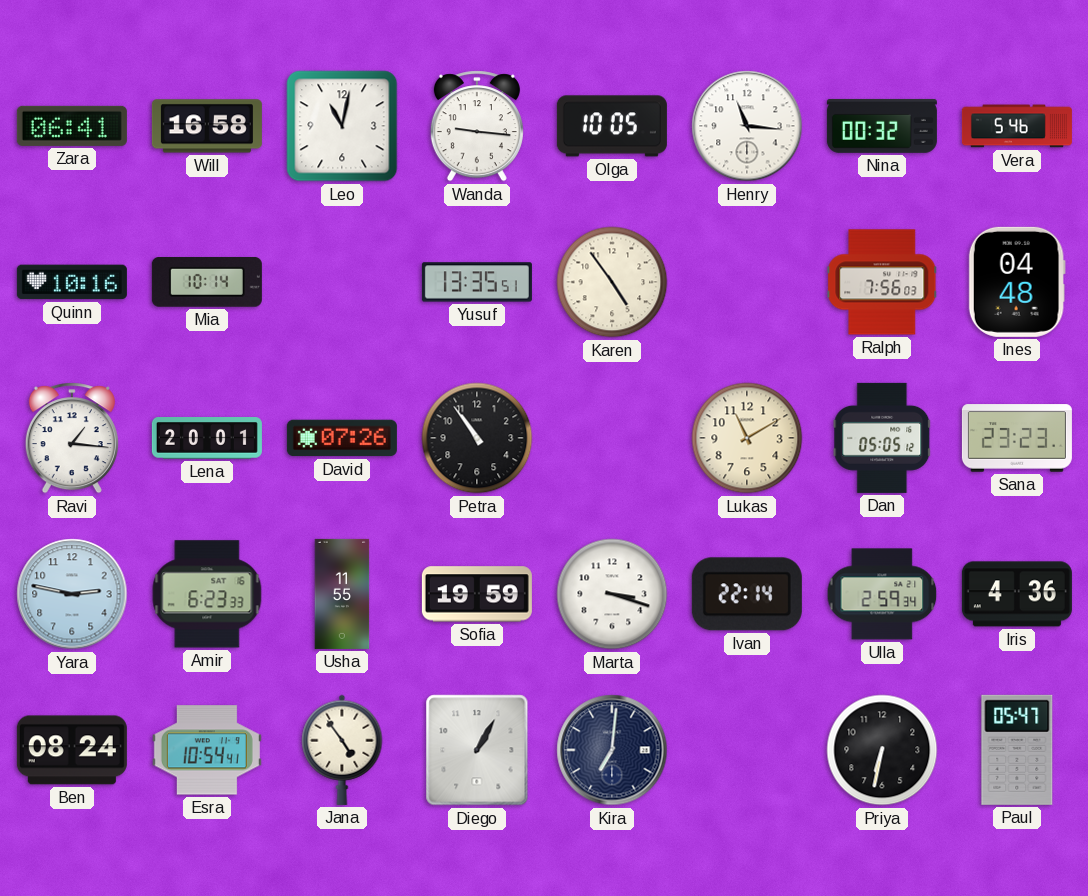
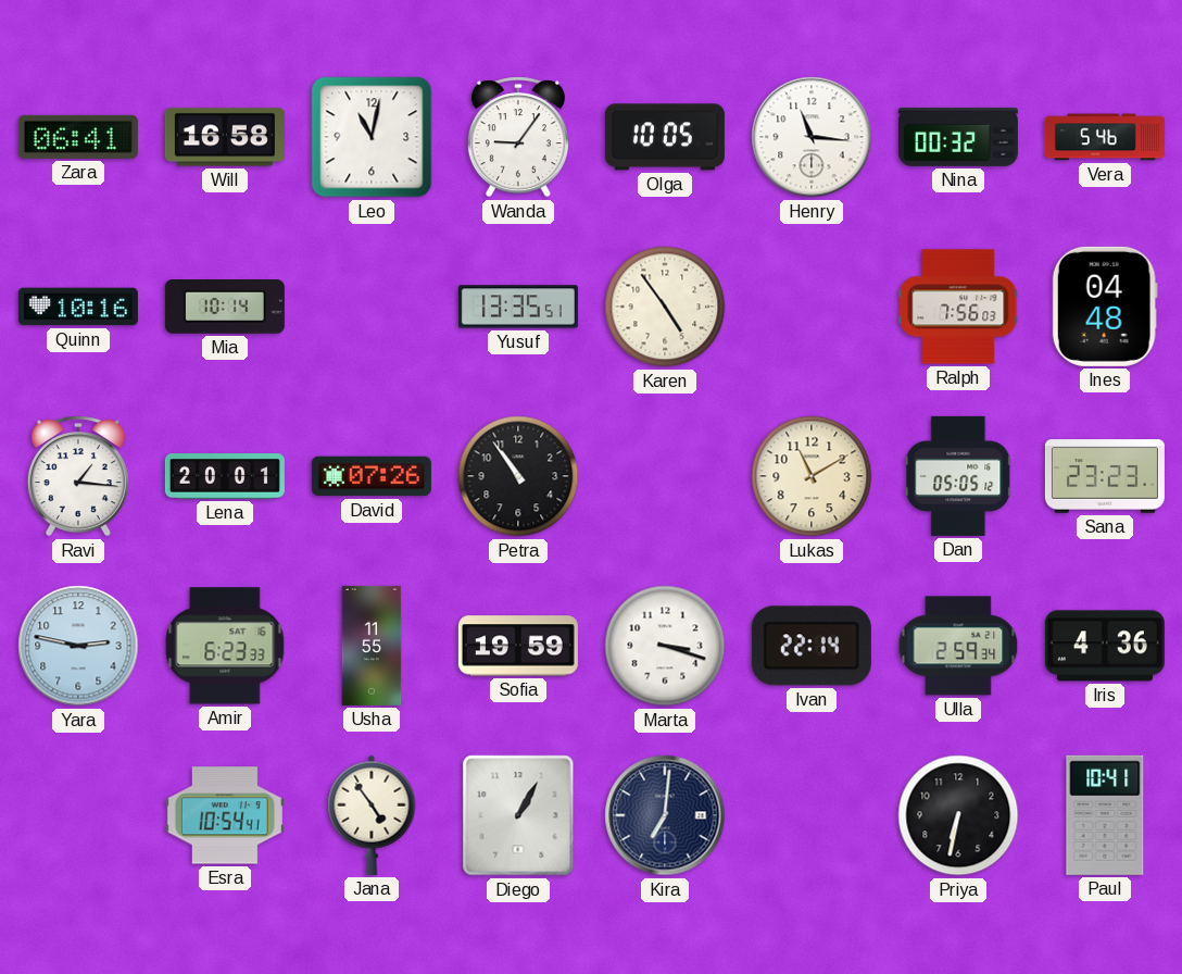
Wanda: 9:16 -> 9:06 (518, 137)
Ben: 08:24 -> none (72, 750)
Paul: 05:47 -> 10:41 (1105, 815)
